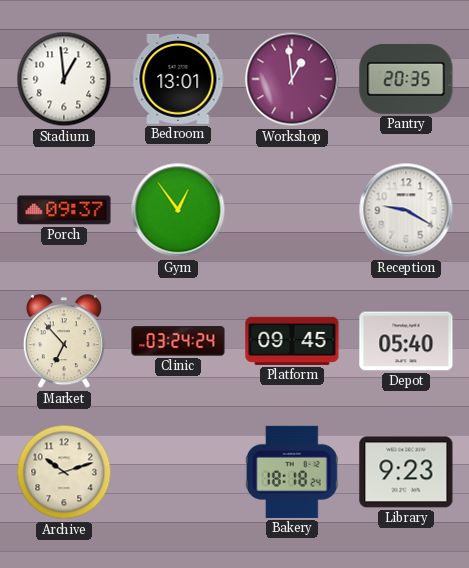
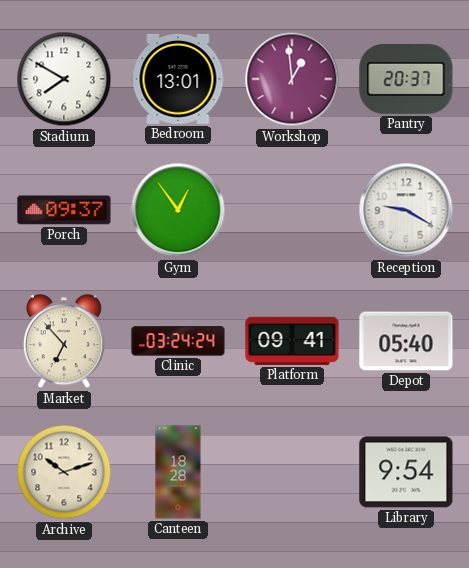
Stadium: 12:59 -> 7:50 (64, 79)
Pantry: 20:35 -> 20:37 (406, 79)
Platform: 09:45 -> 09:41 (292, 341)
Canteen: none -> 18:28 (178, 472)
Bakery: 18:18 -> none (292, 472)
Library: 9:23 -> 9:54 (406, 472)
